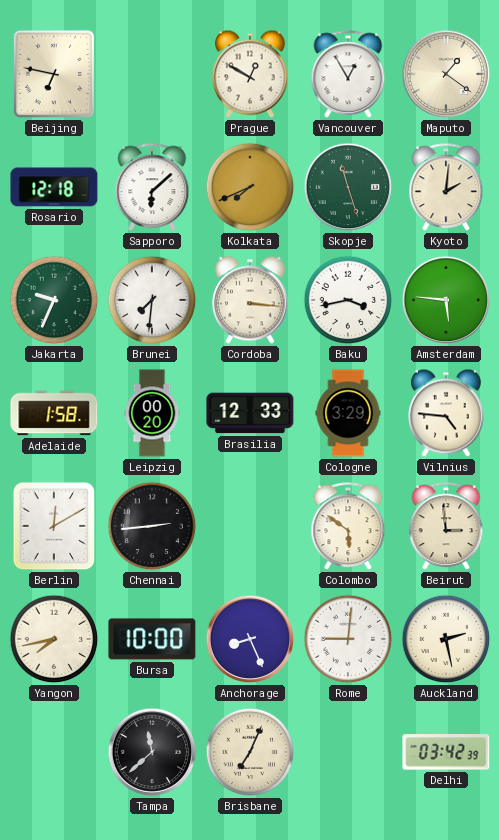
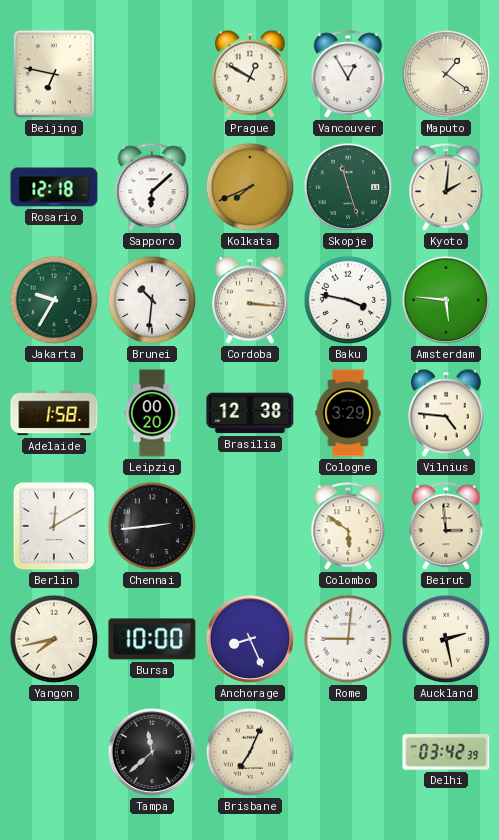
Jakarta: 9:34 -> 9:35 (54, 300)
Brunei: 7:31 -> 10:31 (152, 300)
Baku: 3:43 -> 3:47 (348, 300)
Brasilia: 12:33 -> 12:38 (250, 413)
